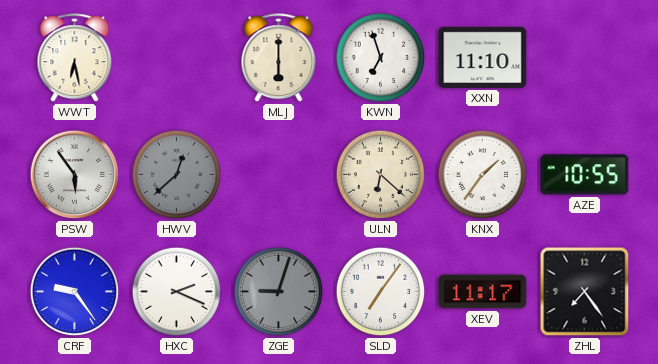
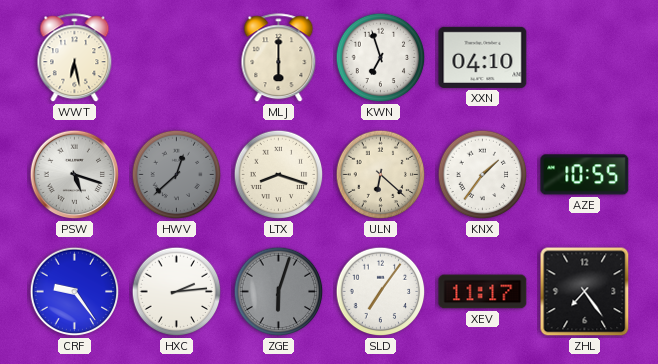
XXN: 11:10 -> 04:10 (483, 57)
PSW: 5:54 -> 5:18 (75, 175)
LTX: none -> 8:18 (279, 175)
HXC: 2:19 -> 2:14 (177, 292)
ZGE: 9:03 -> 6:03 (279, 292)
